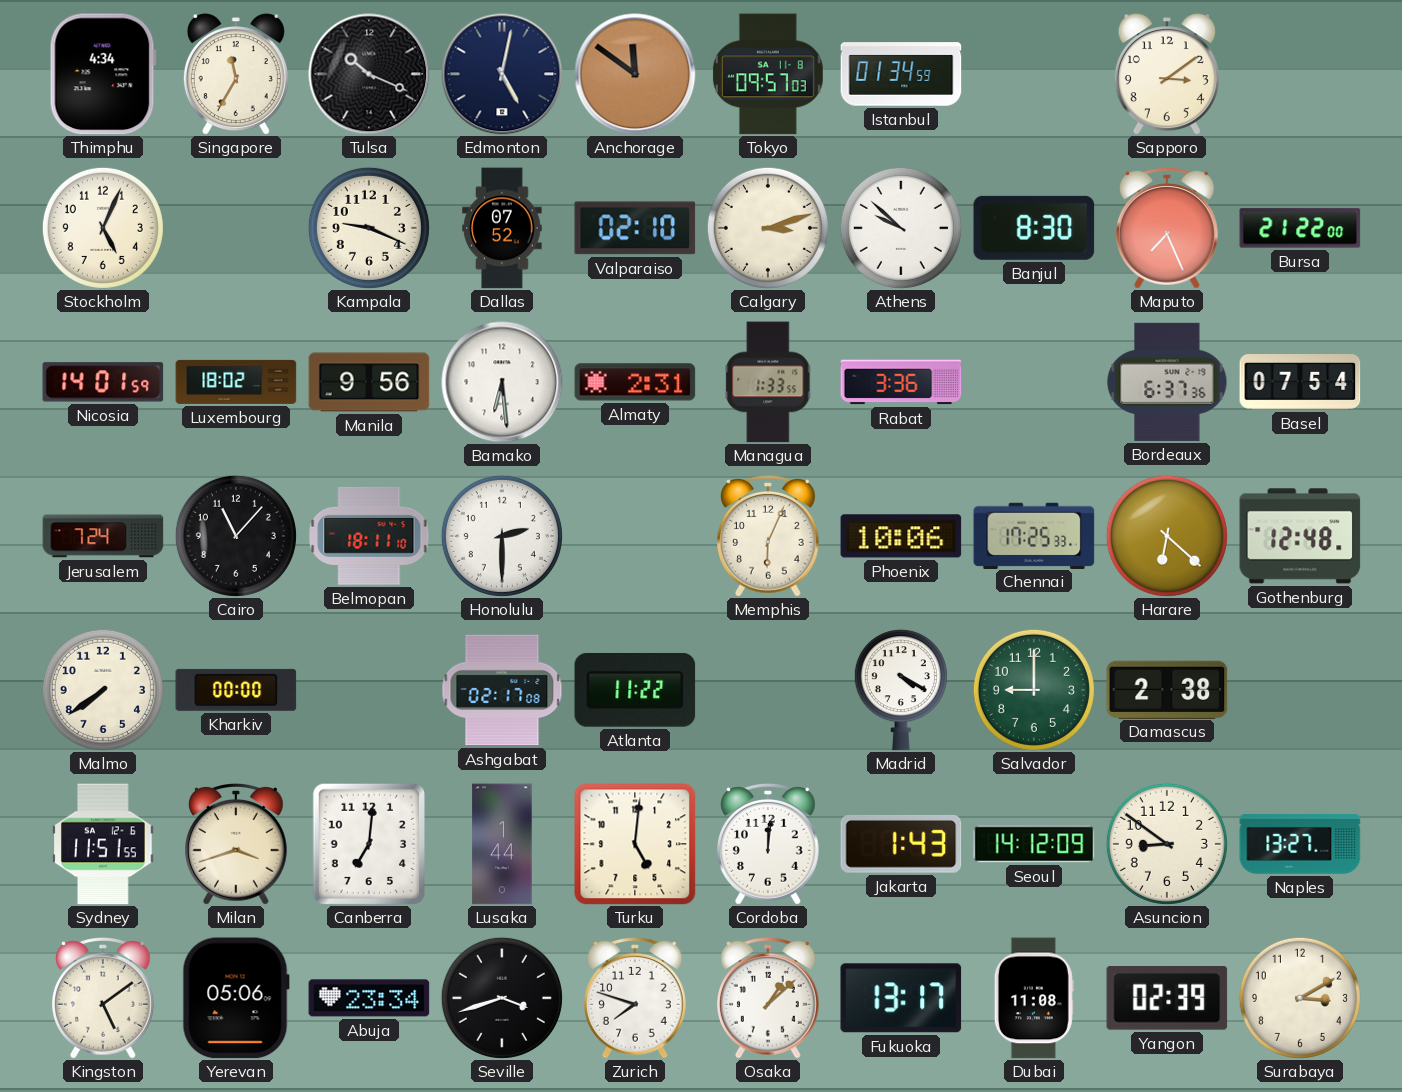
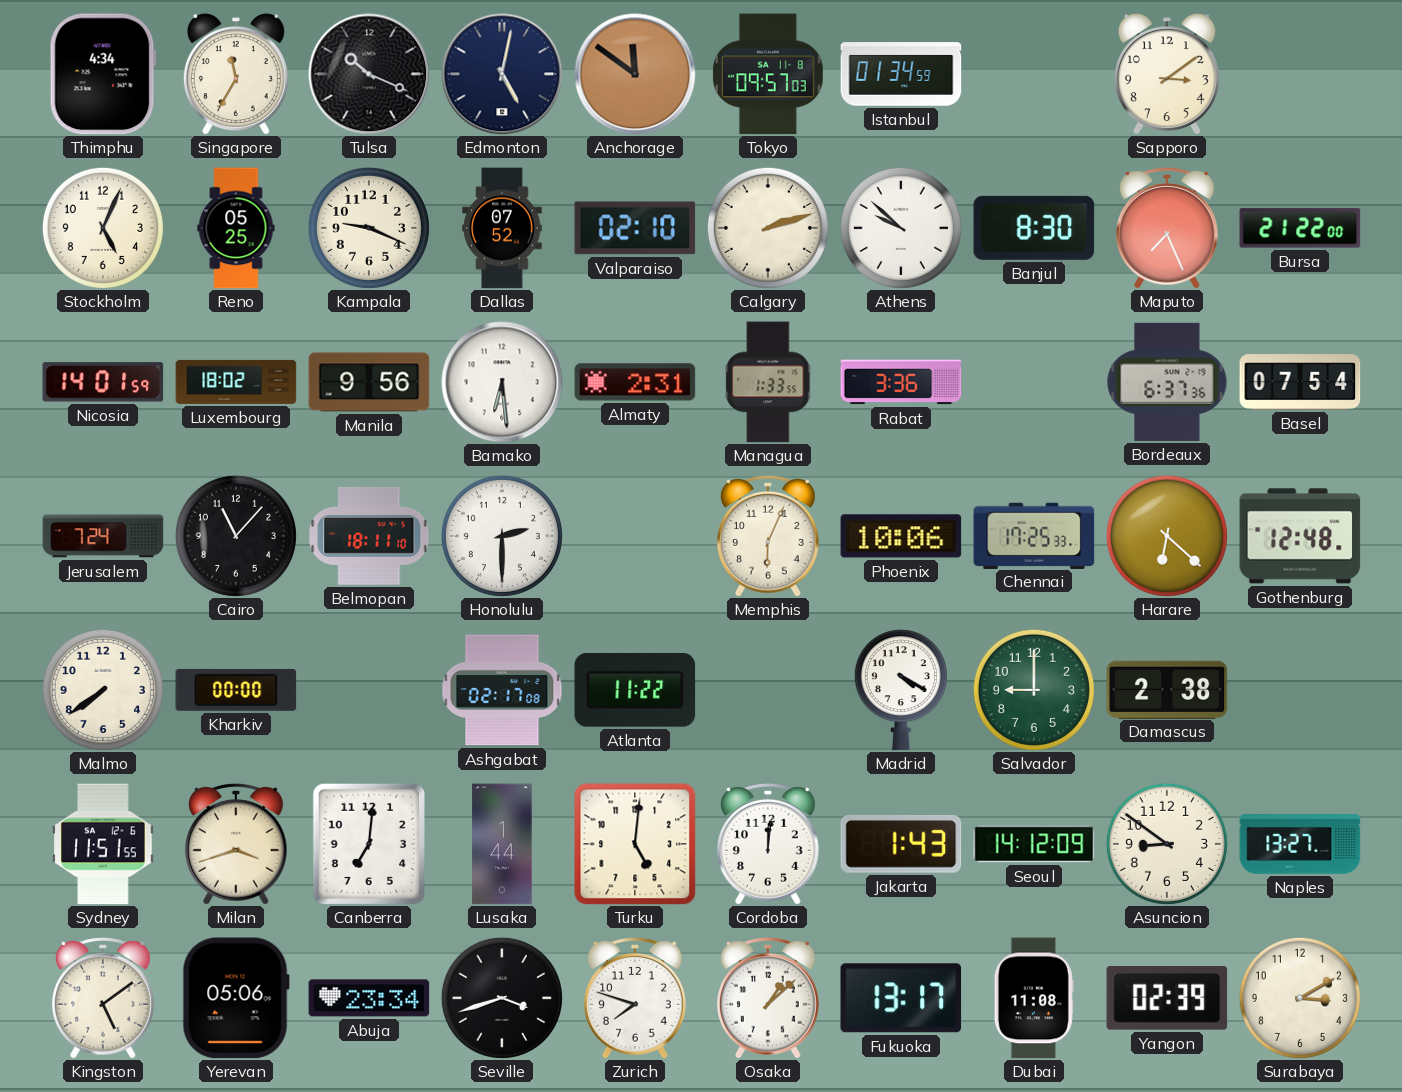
Reno: none -> 05:25 (236, 228)
Calgary: 3:12 -> 2:12 (768, 228)
